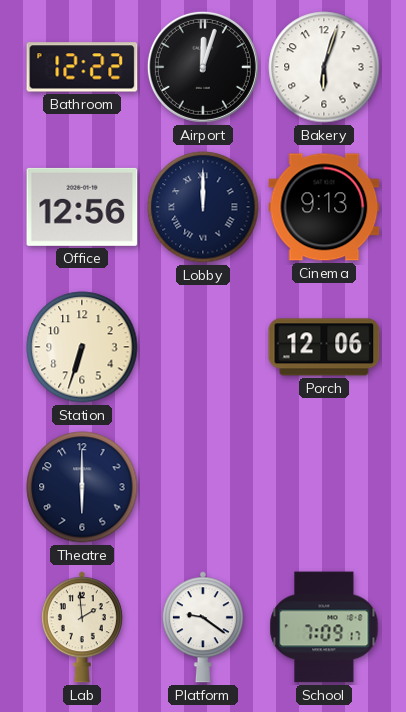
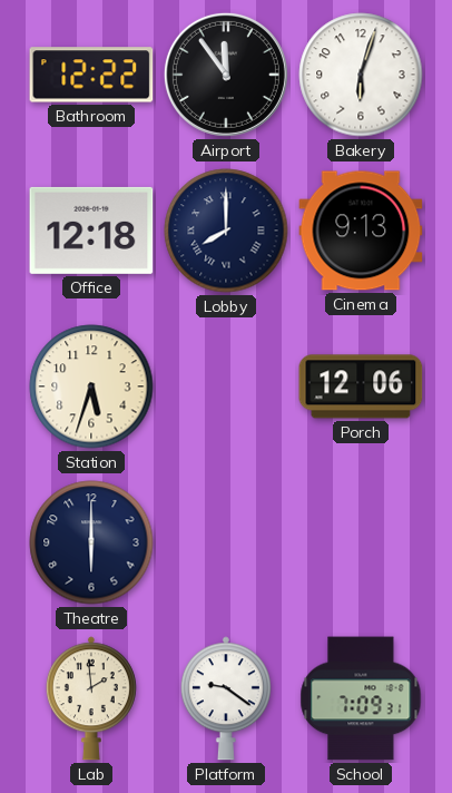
Airport: 12:03 -> 11:54 (226, 75)
Office: 12:56 -> 12:18 (91, 231)
Lobby: 12:00 -> 8:00 (226, 231)
Station: 6:33 -> 5:33 (91, 386)
School: 7:09:17 -> 7:09:31 (361, 698)
